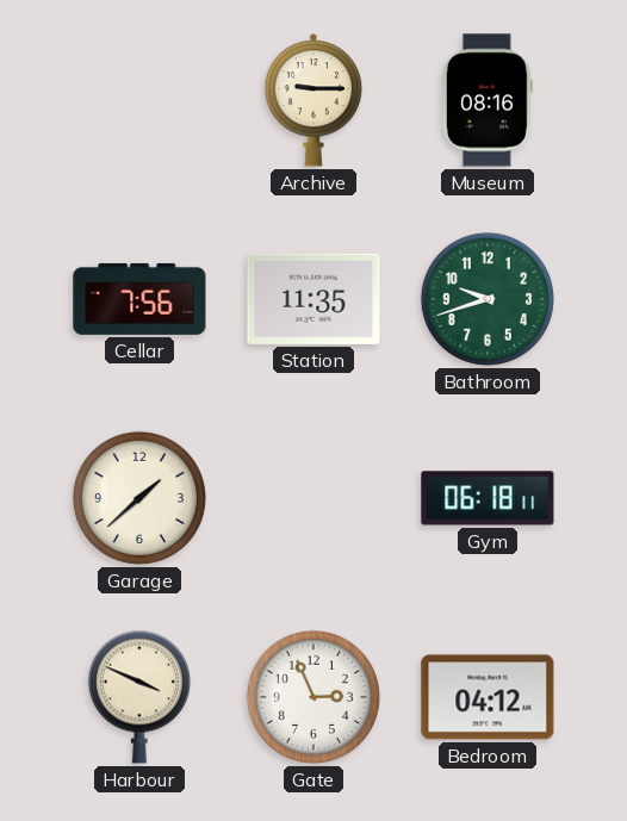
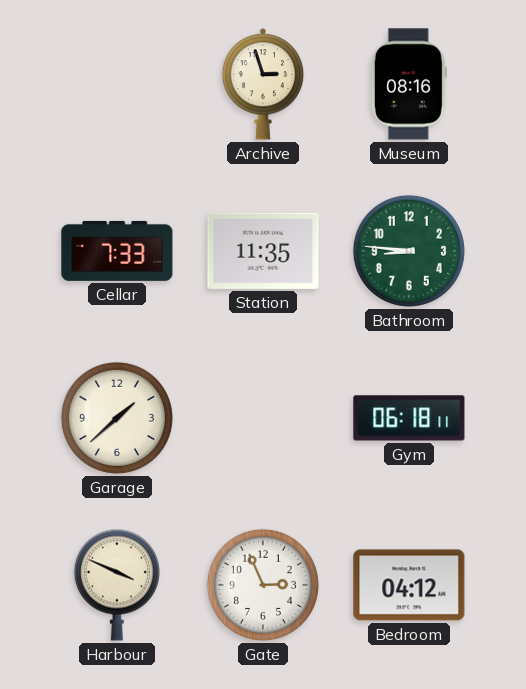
Archive: 9:15 -> 2:57 (263, 85)
Cellar: 7:56 -> 7:33 (117, 251)
Bathroom: 9:42 -> 8:46 (409, 251)
